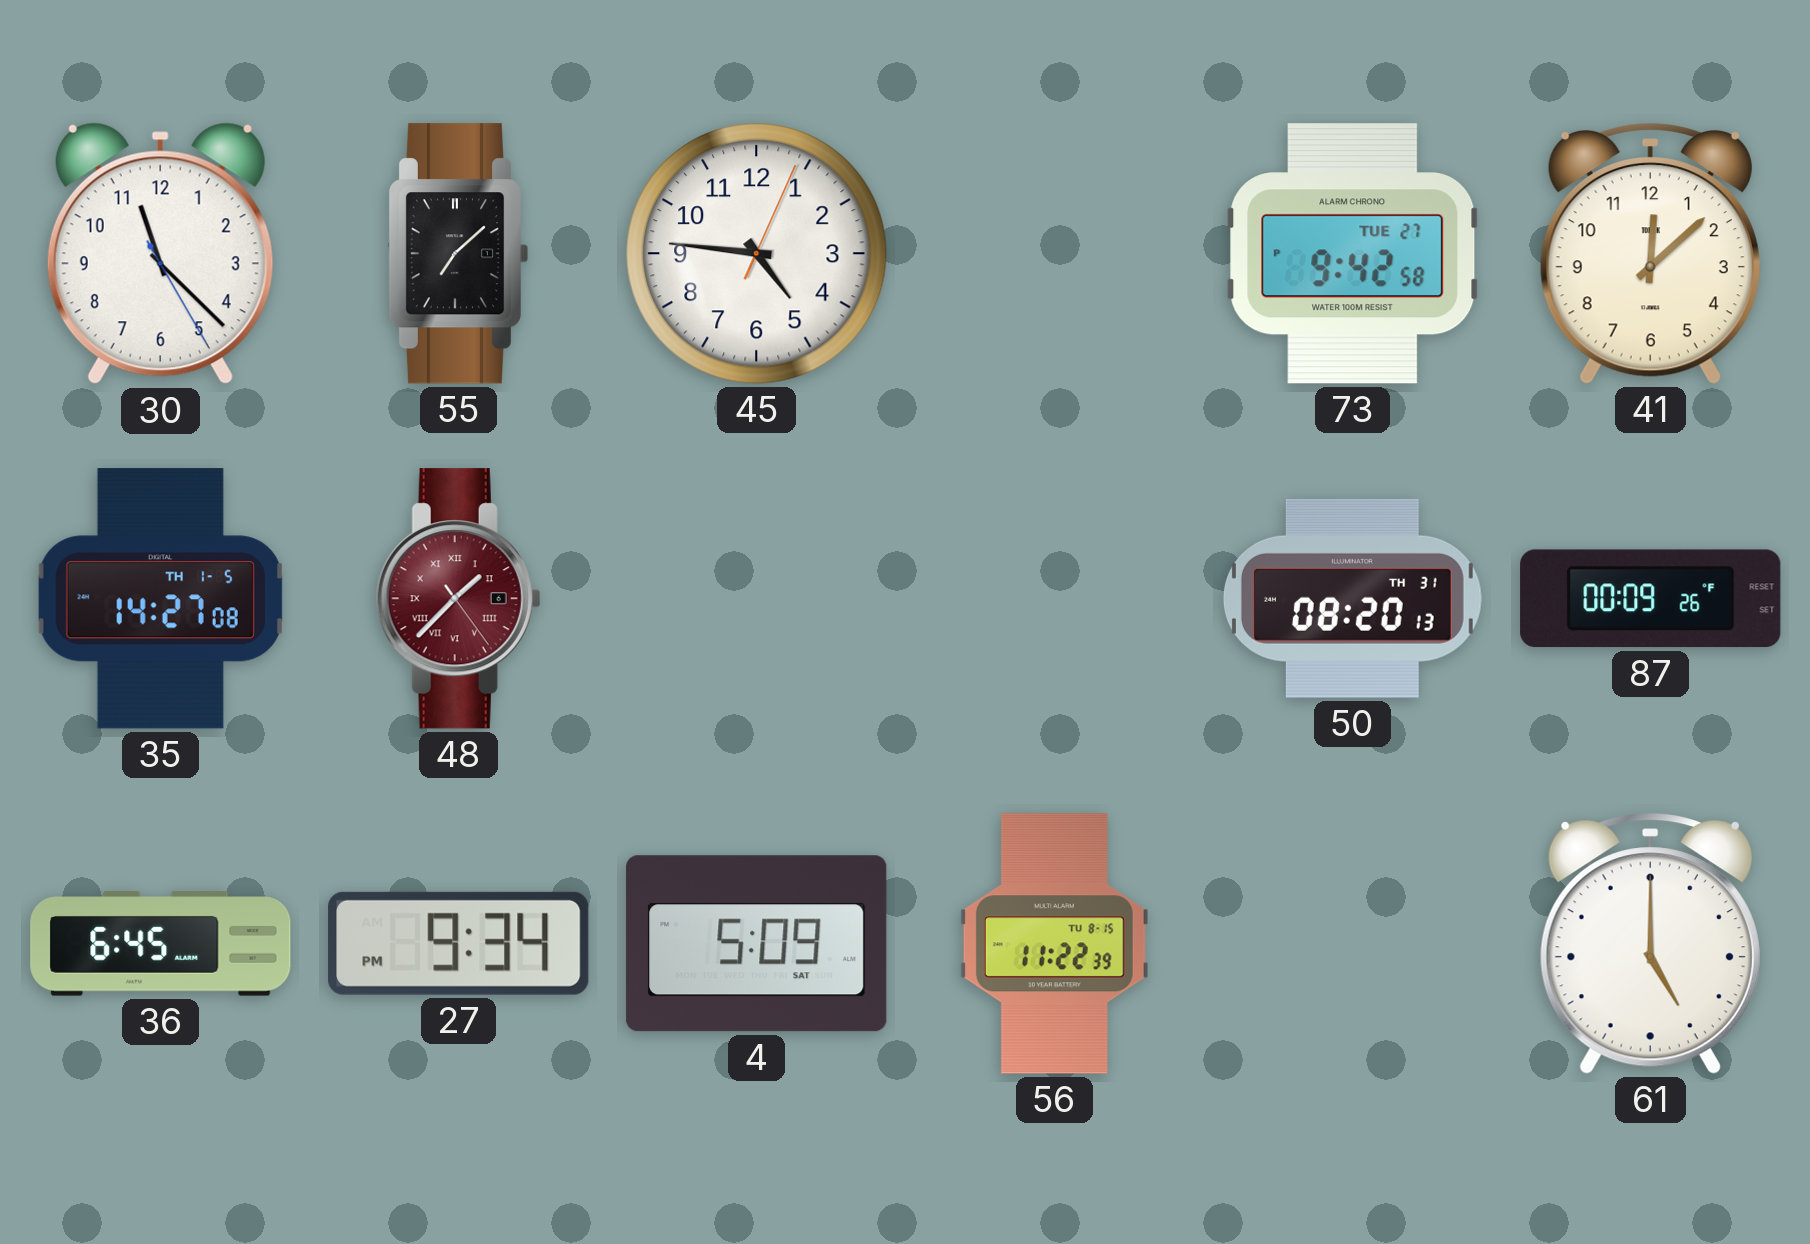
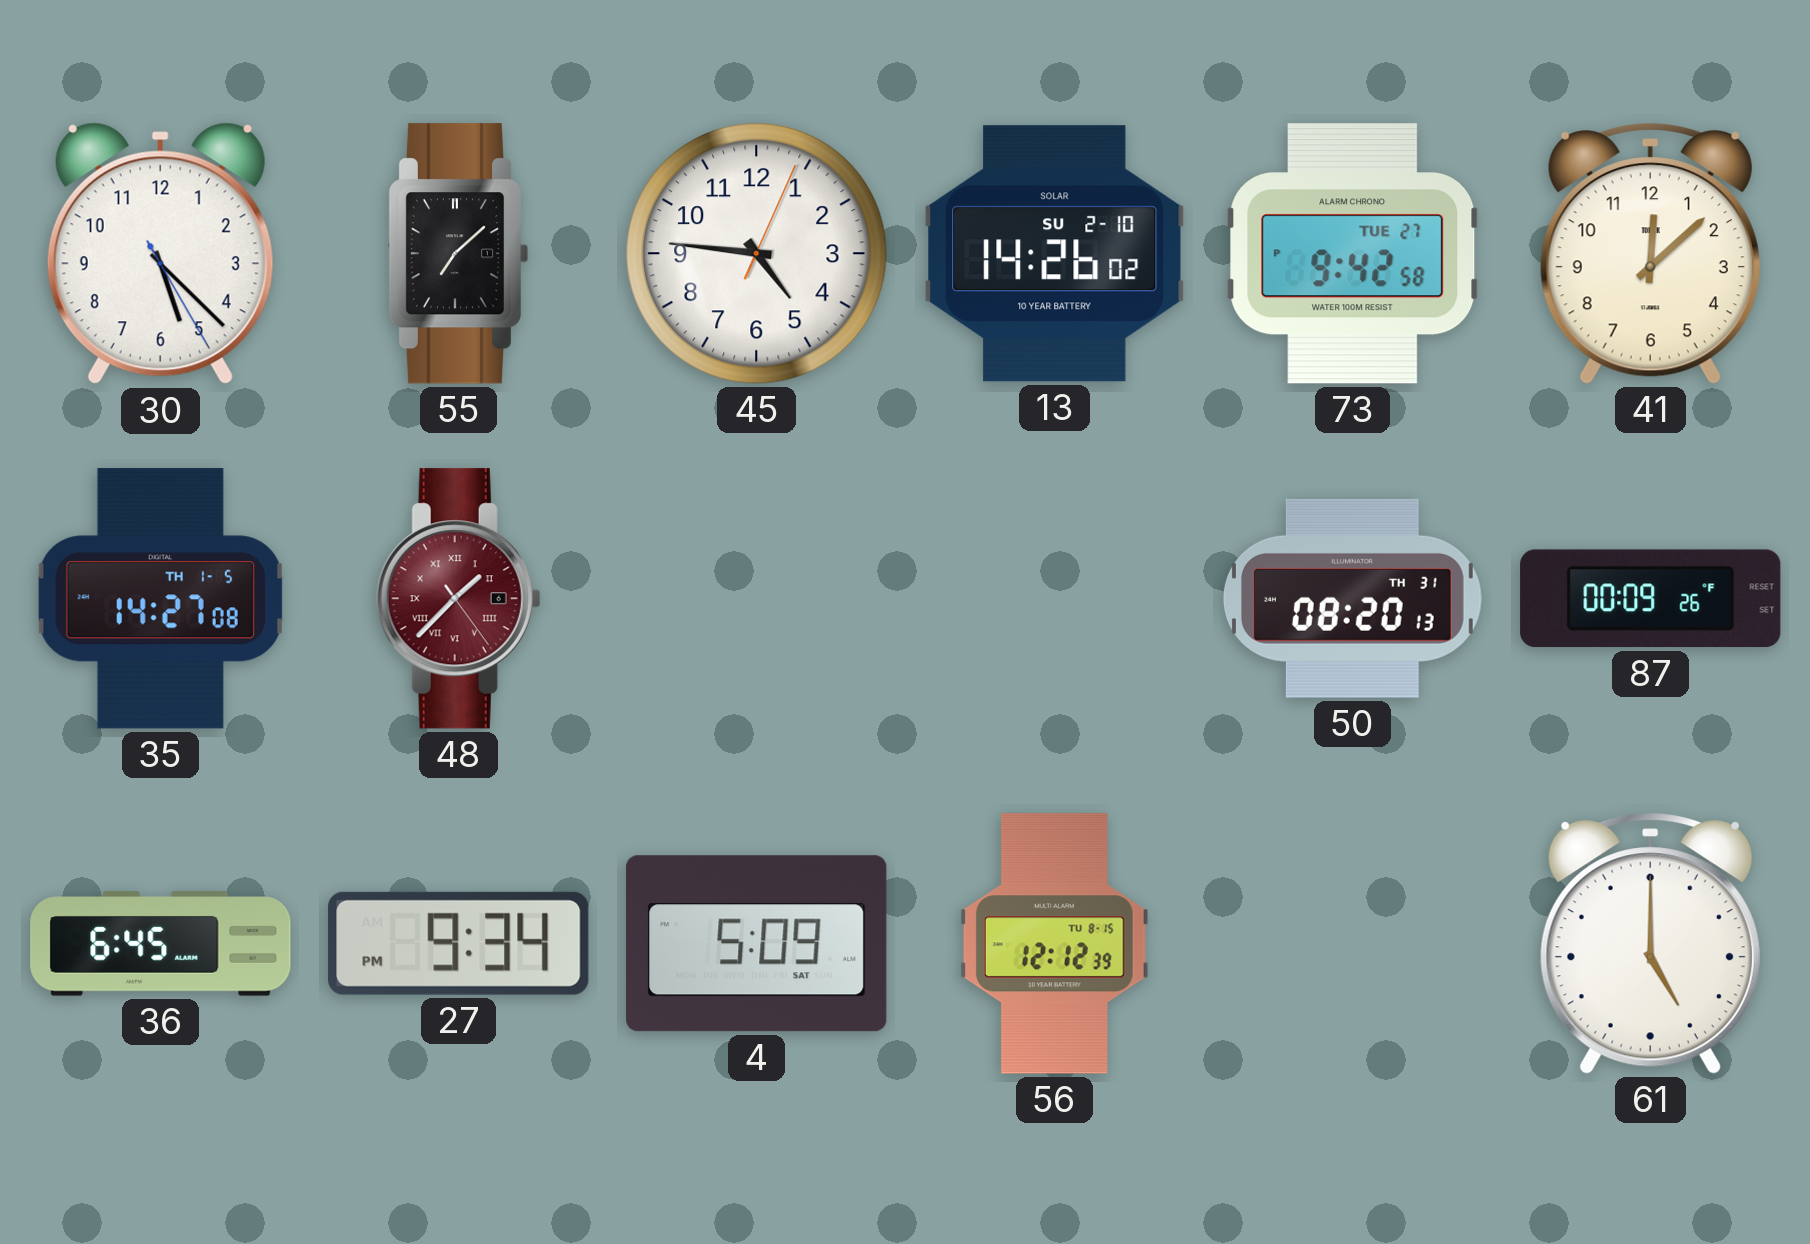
30: 11:22 -> 5:22 (160, 254)
13: none -> 14:26 (1055, 254)
56: 11:22 -> 12:12 (1054, 944)
